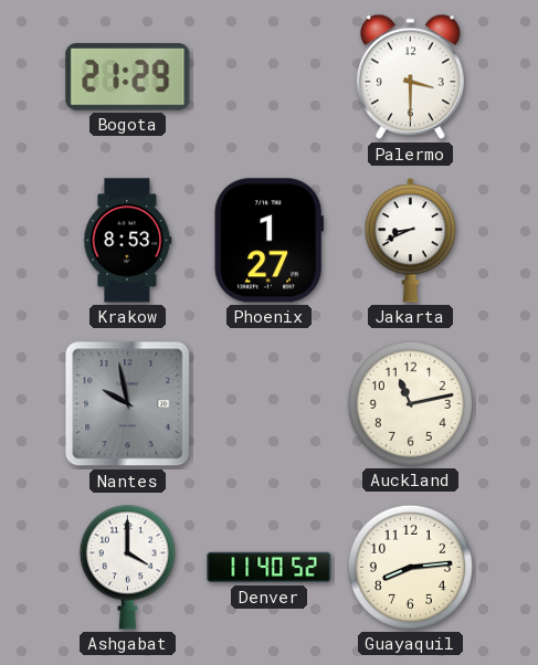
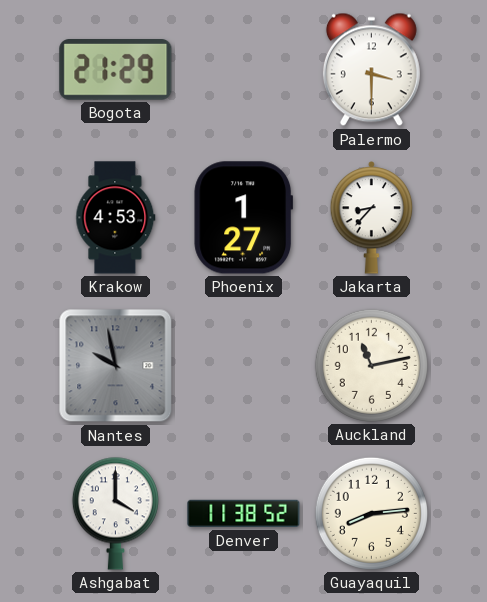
Krakow: 8:53 -> 4:53 (116, 218)
Jakarta: 8:41 -> 8:37 (372, 217)
Denver: 11:40 -> 11:38 (244, 514)
